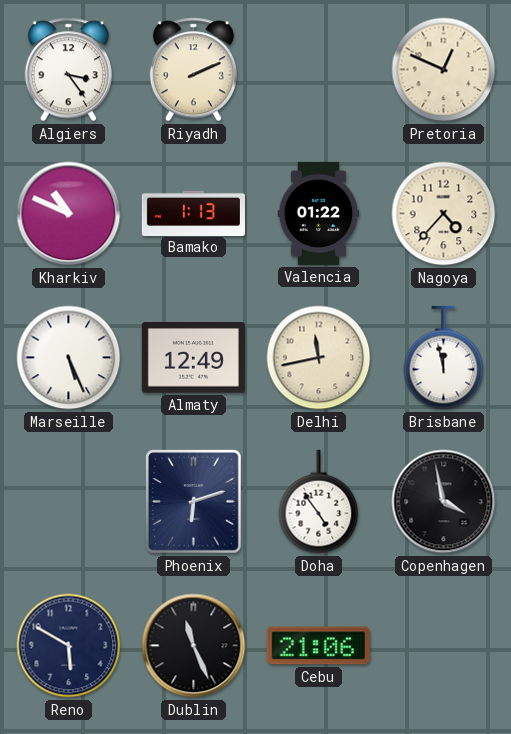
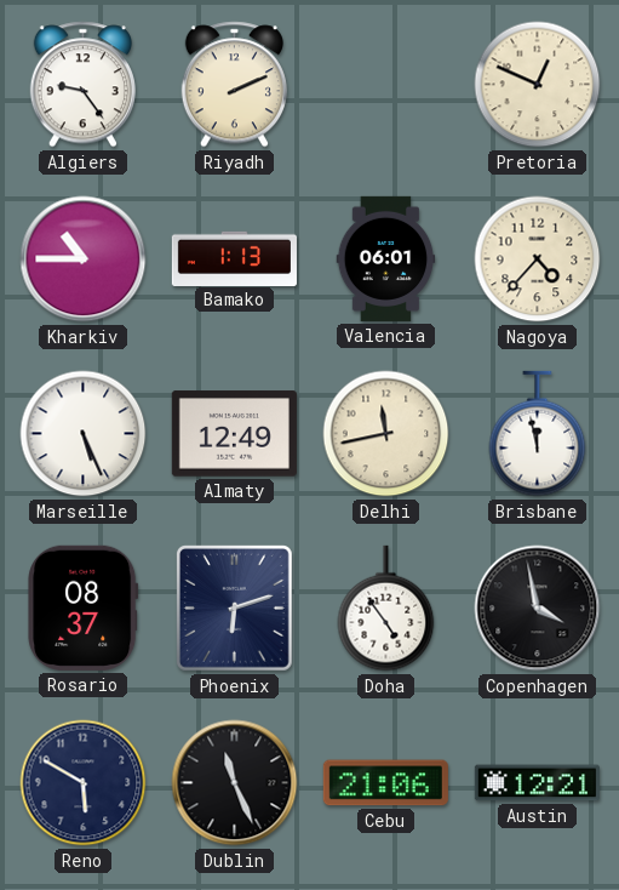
Algiers: 3:24 -> 9:24 (82, 85)
Kharkiv: 10:49 -> 10:45 (84, 259)
Valencia: 01:22 -> 06:01 (386, 258)
Rosario: none -> 08:37 (84, 607)
Austin: none -> 12:21 (537, 783)
